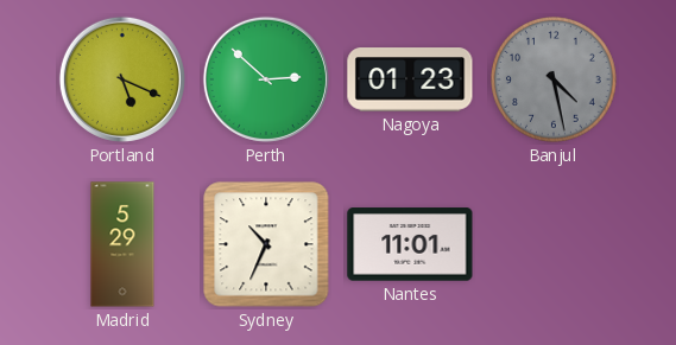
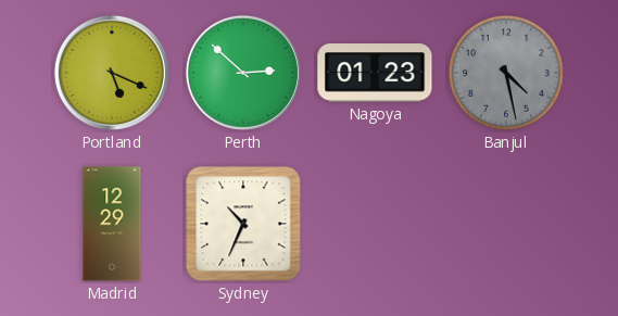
Madrid: 5:29 -> 12:29 (112, 224)
Nantes: 11:01 -> none (410, 244)
